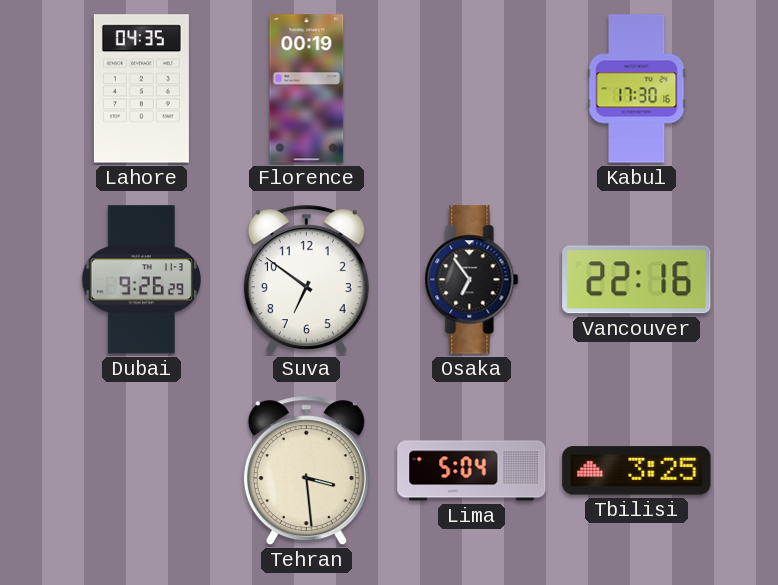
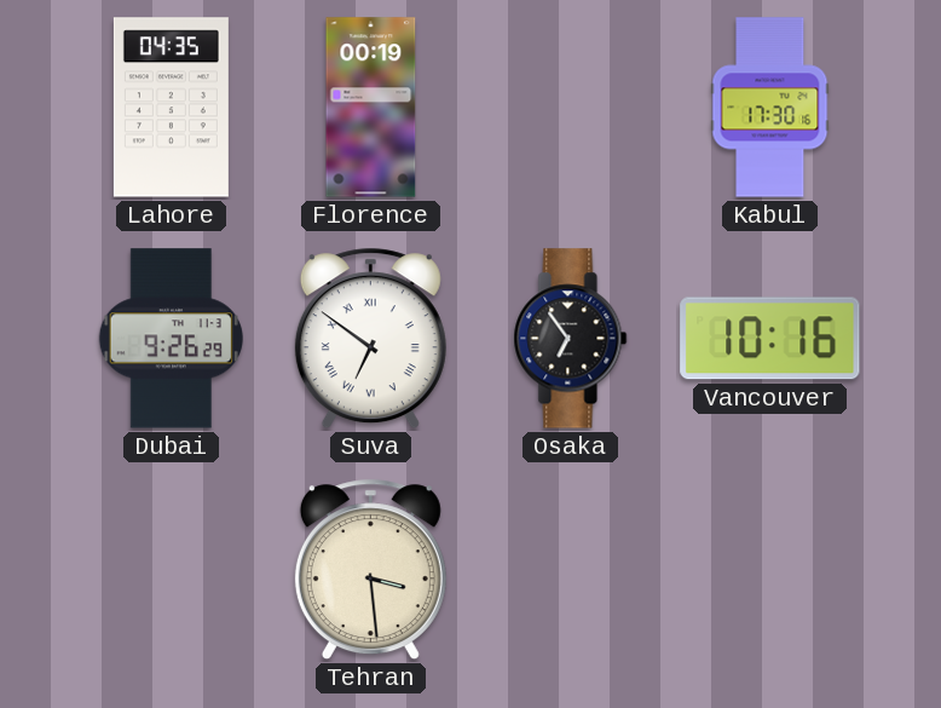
Suva numerals: Arabic -> Roman (370, 339)
Vancouver: 22:16 -> 10:16 (770, 339)
Lima: 5:04 -> none (472, 471)
Tbilisi: 3:25 -> none (637, 471)
